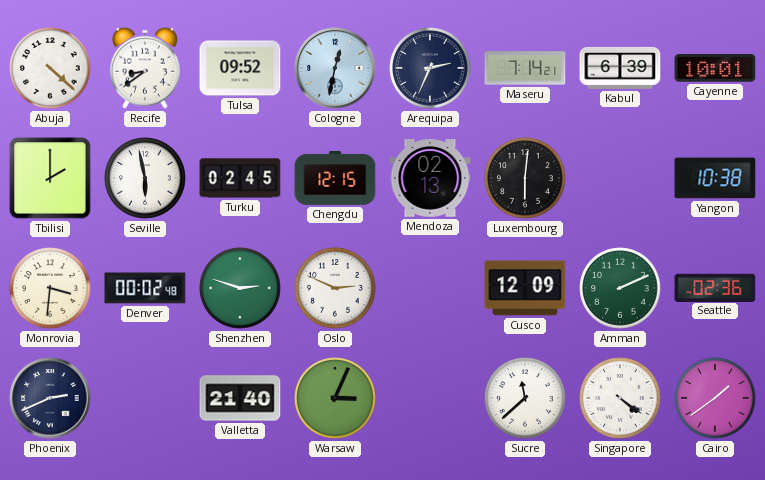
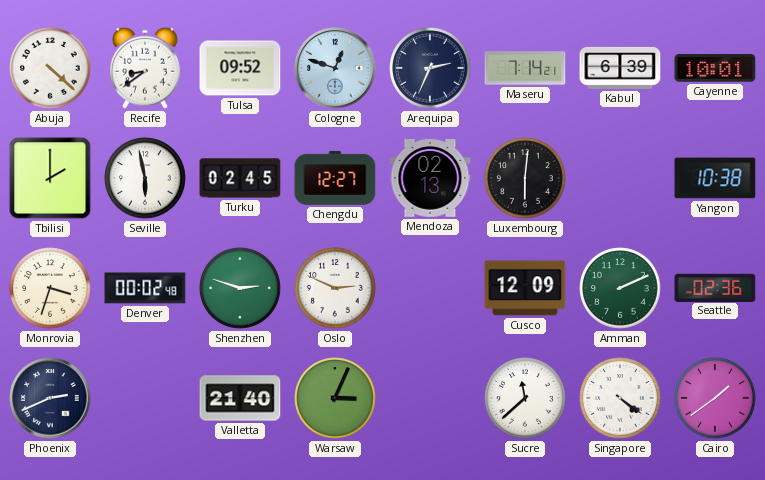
Cologne: 12:32 -> 12:48 (335, 68)
Chengdu: 12:15 -> 12:27 (335, 178)
Monrovia: 3:31 -> 3:33 (50, 288)
